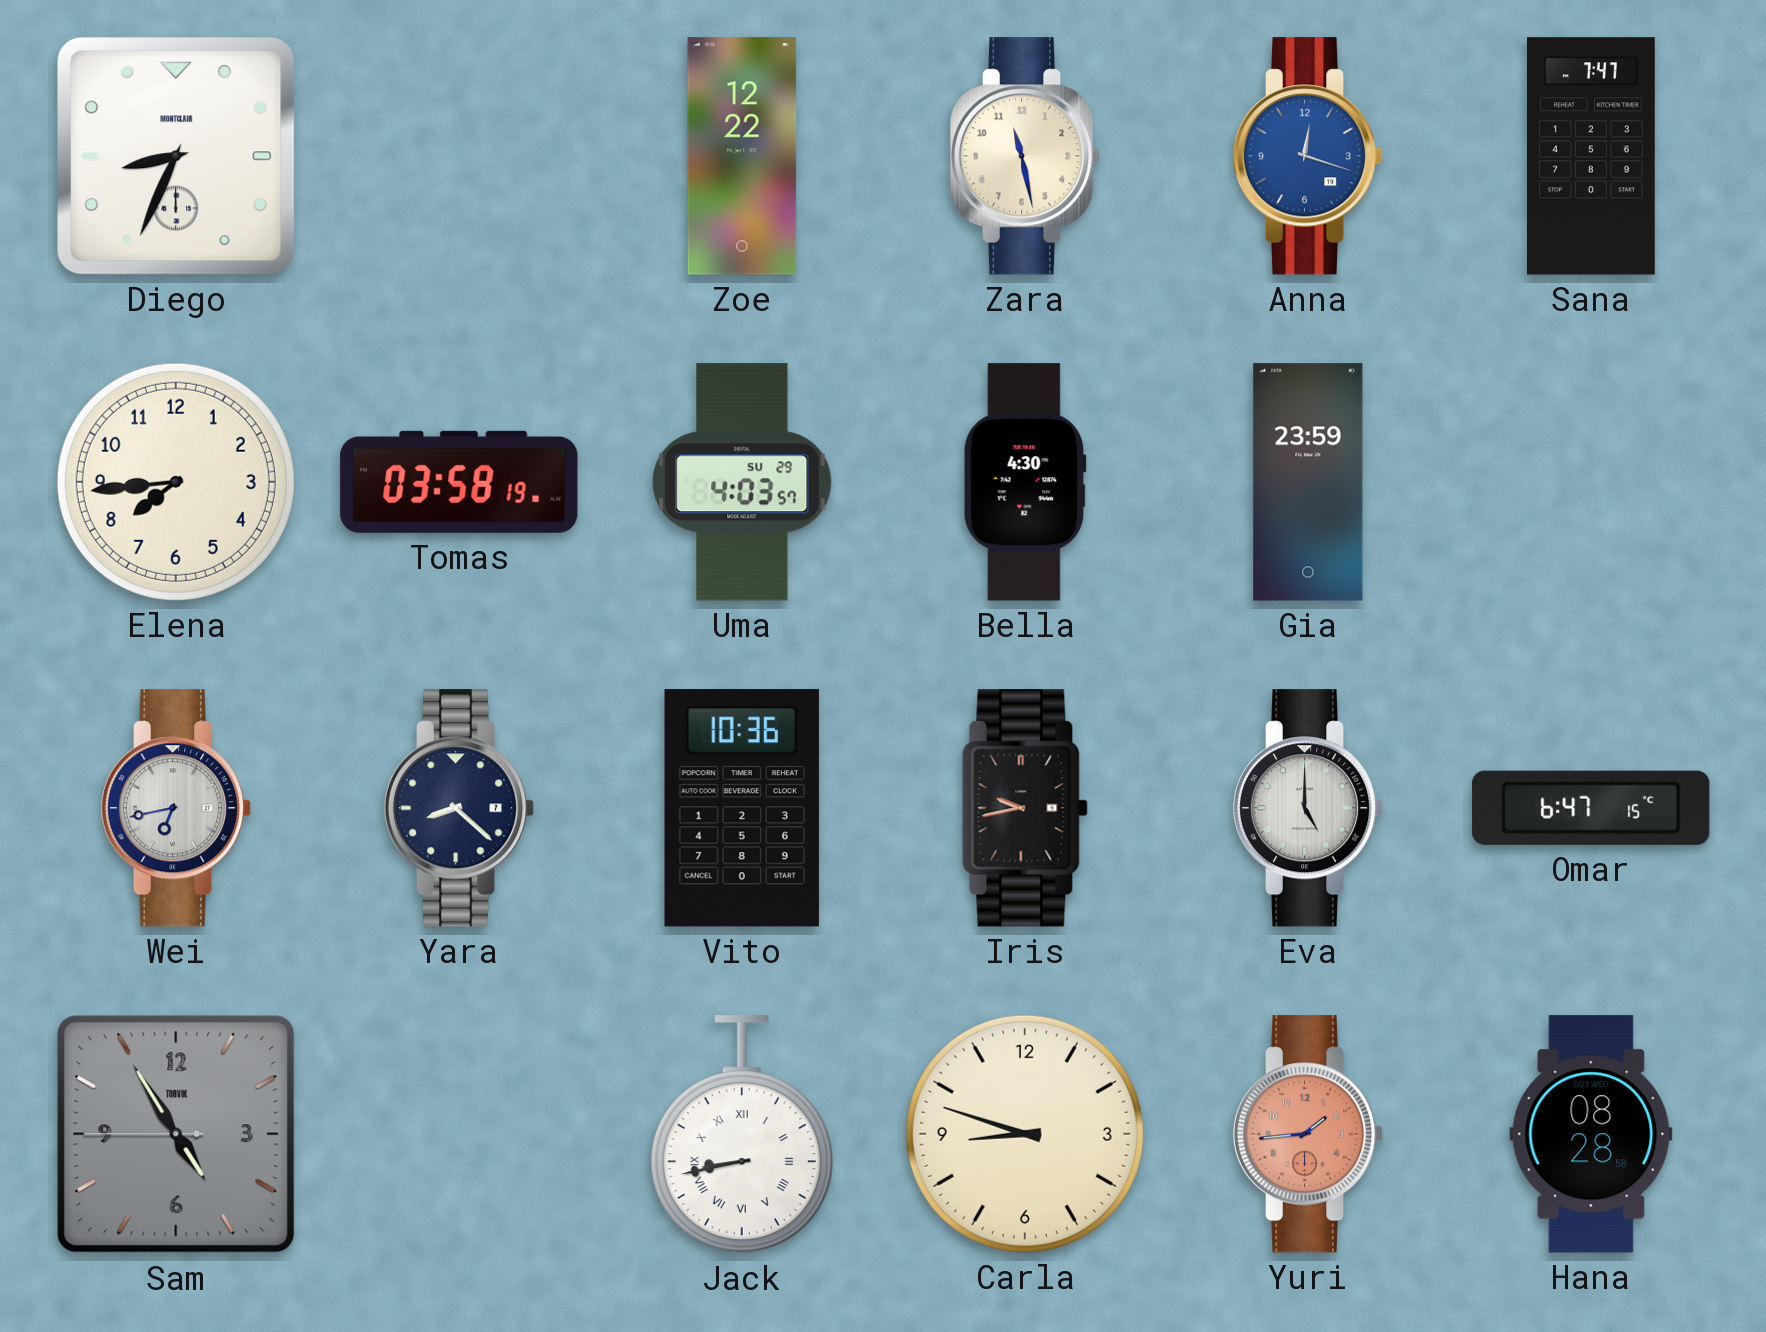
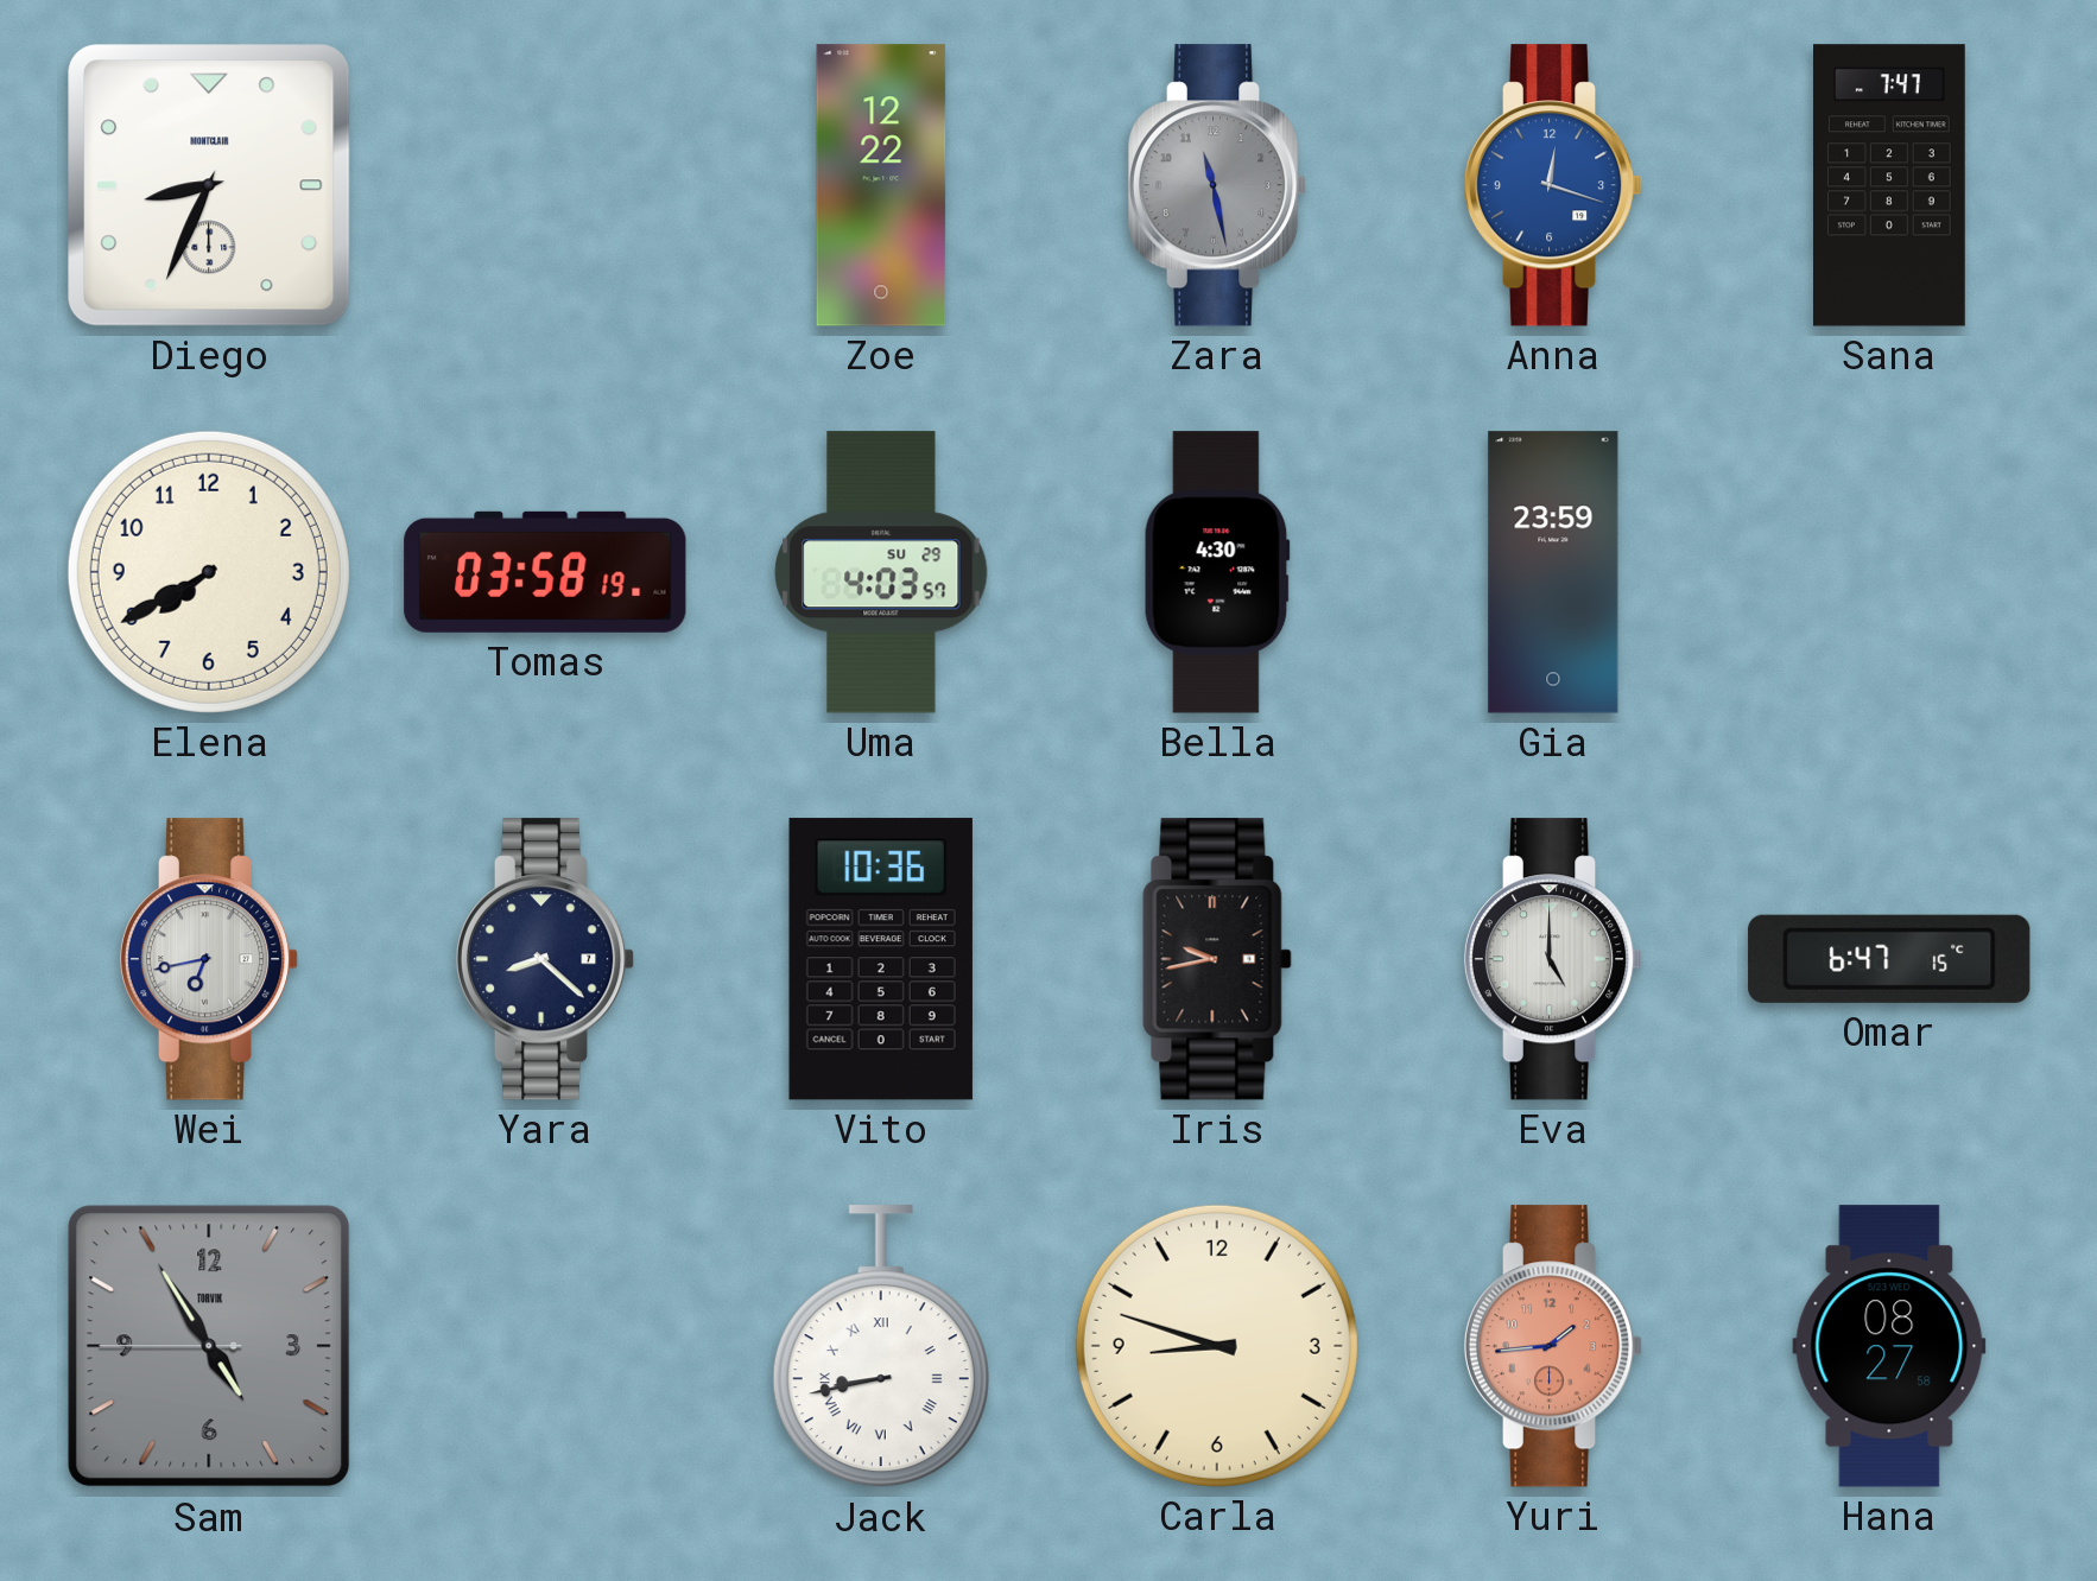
Zara dial: cream -> grey (1217, 185)
Elena: 7:44 -> 7:40 (209, 572)
Hana: 08:28 -> 08:27 (1889, 1346)
